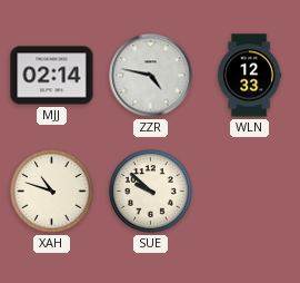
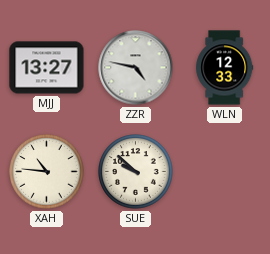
MJJ: 02:14 -> 13:27 (47, 68)
XAH: 10:48 -> 10:46 (47, 172)
